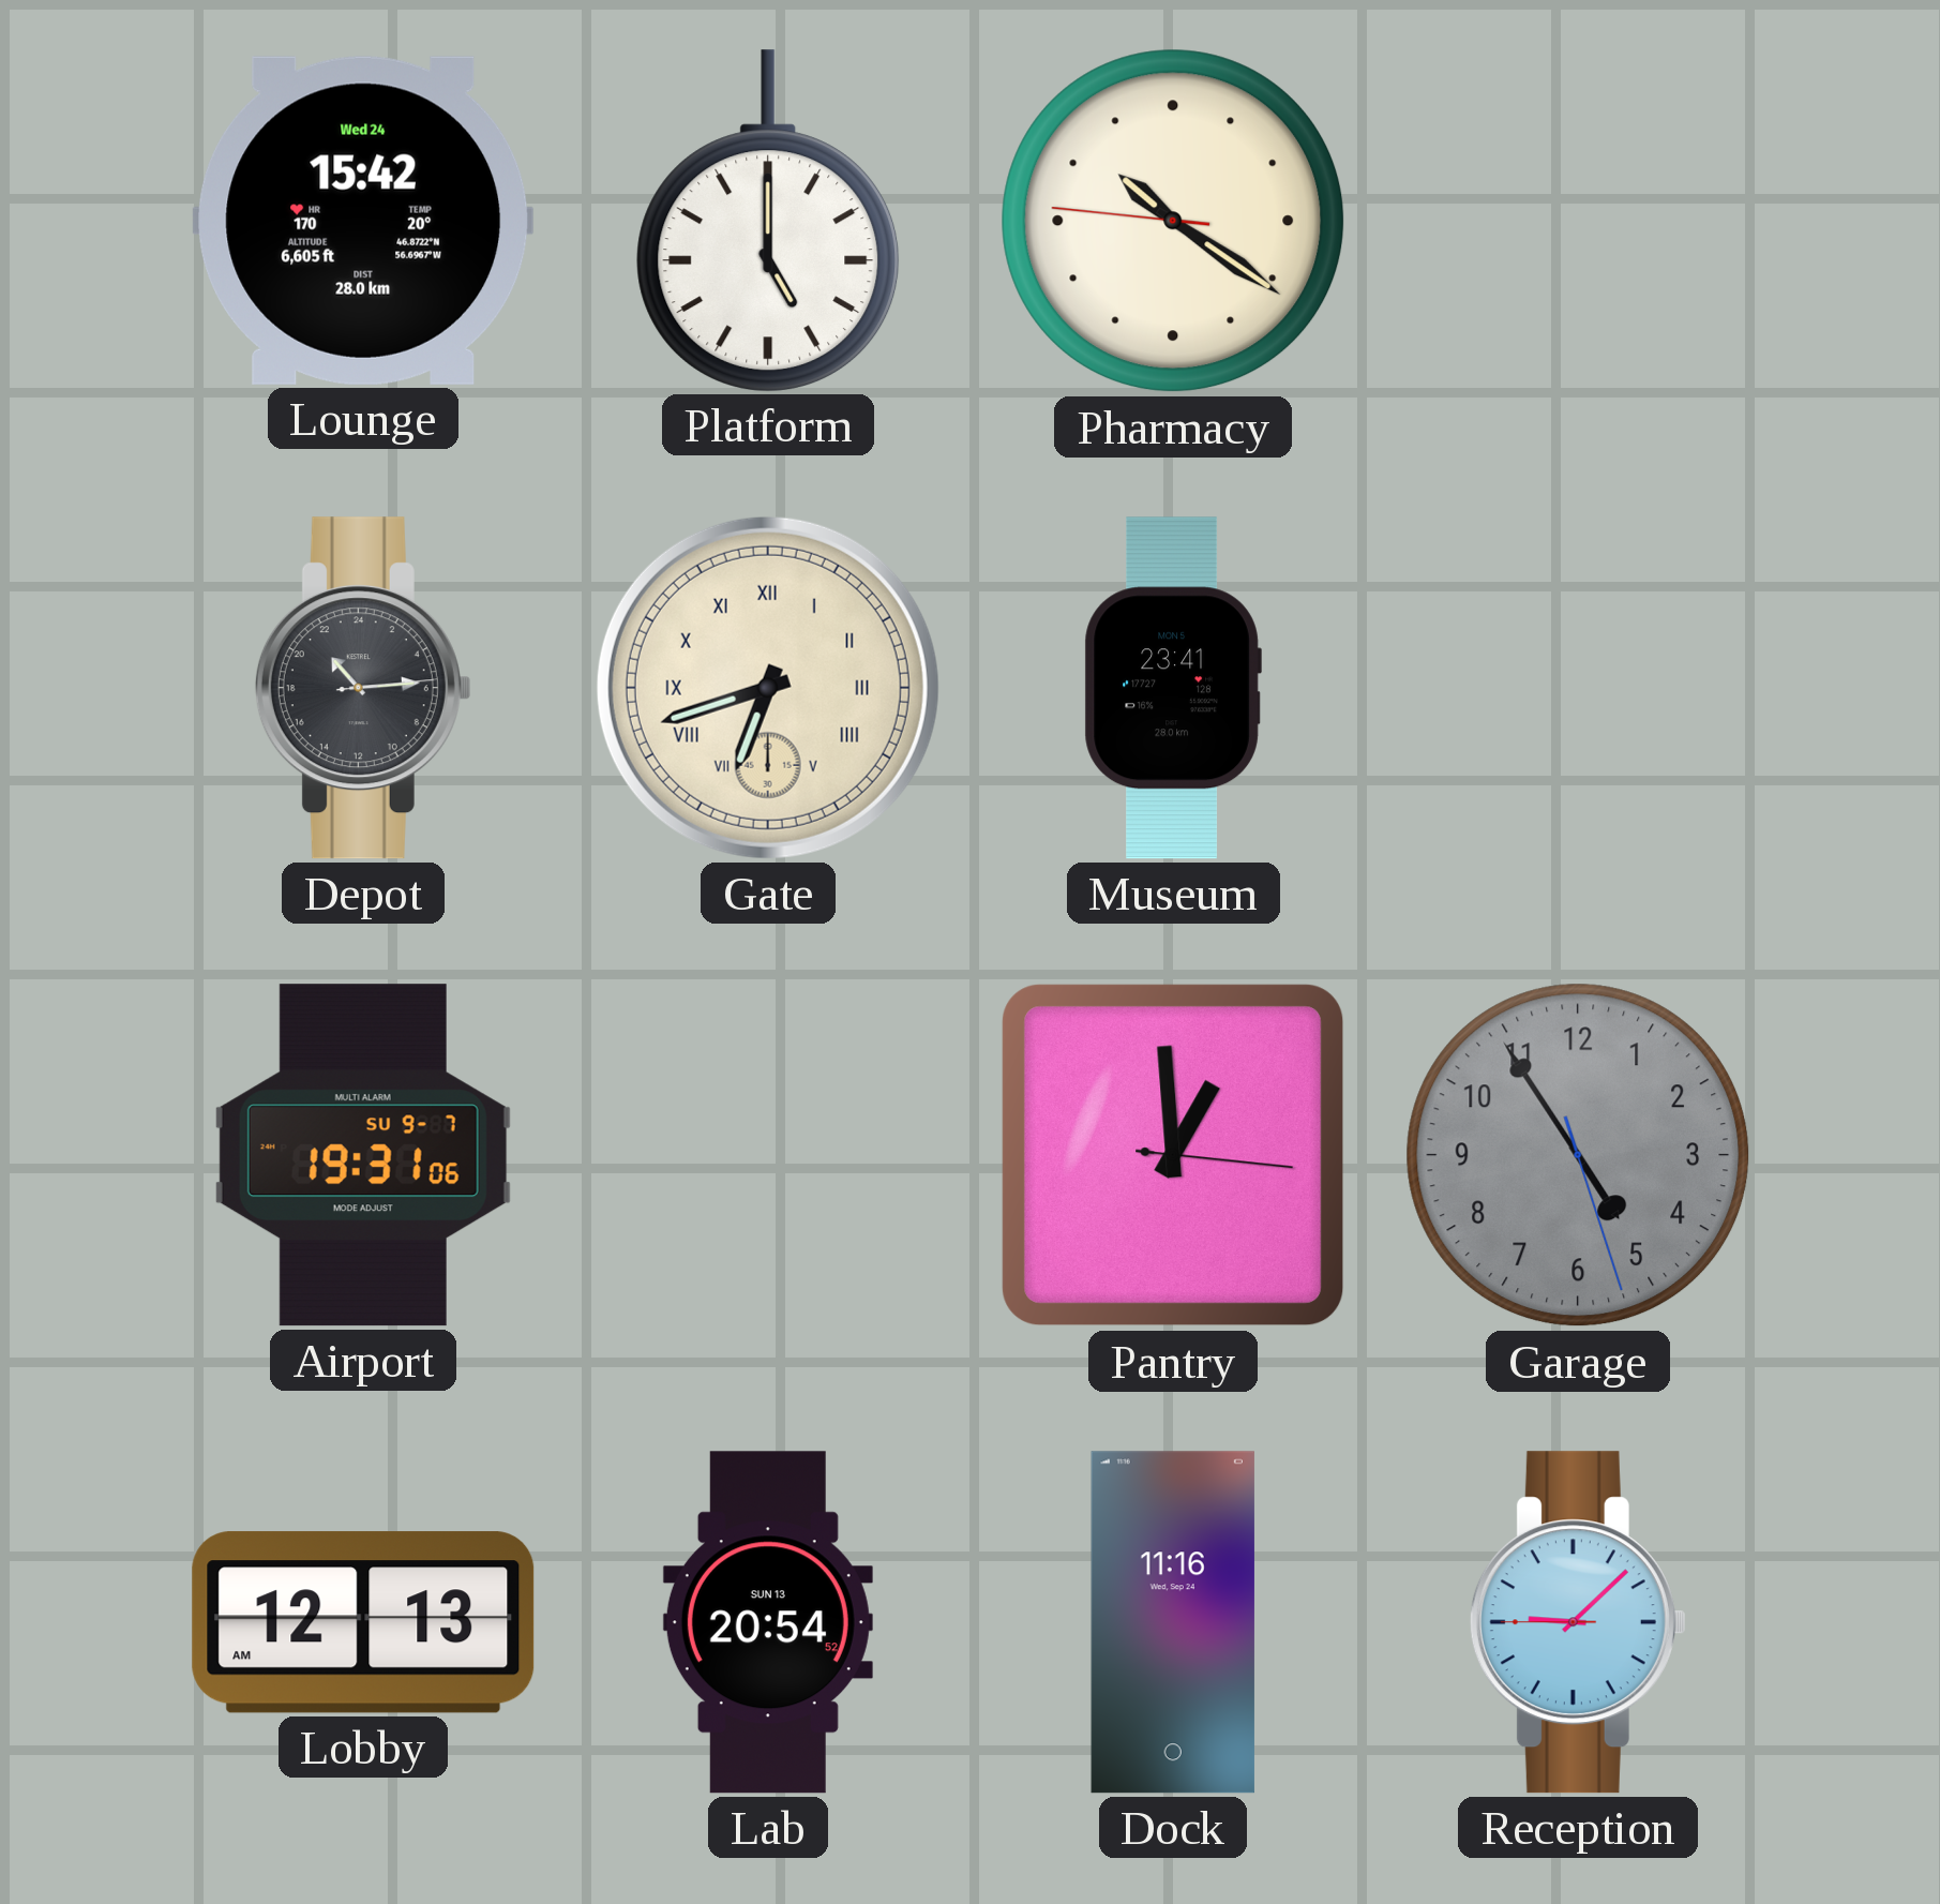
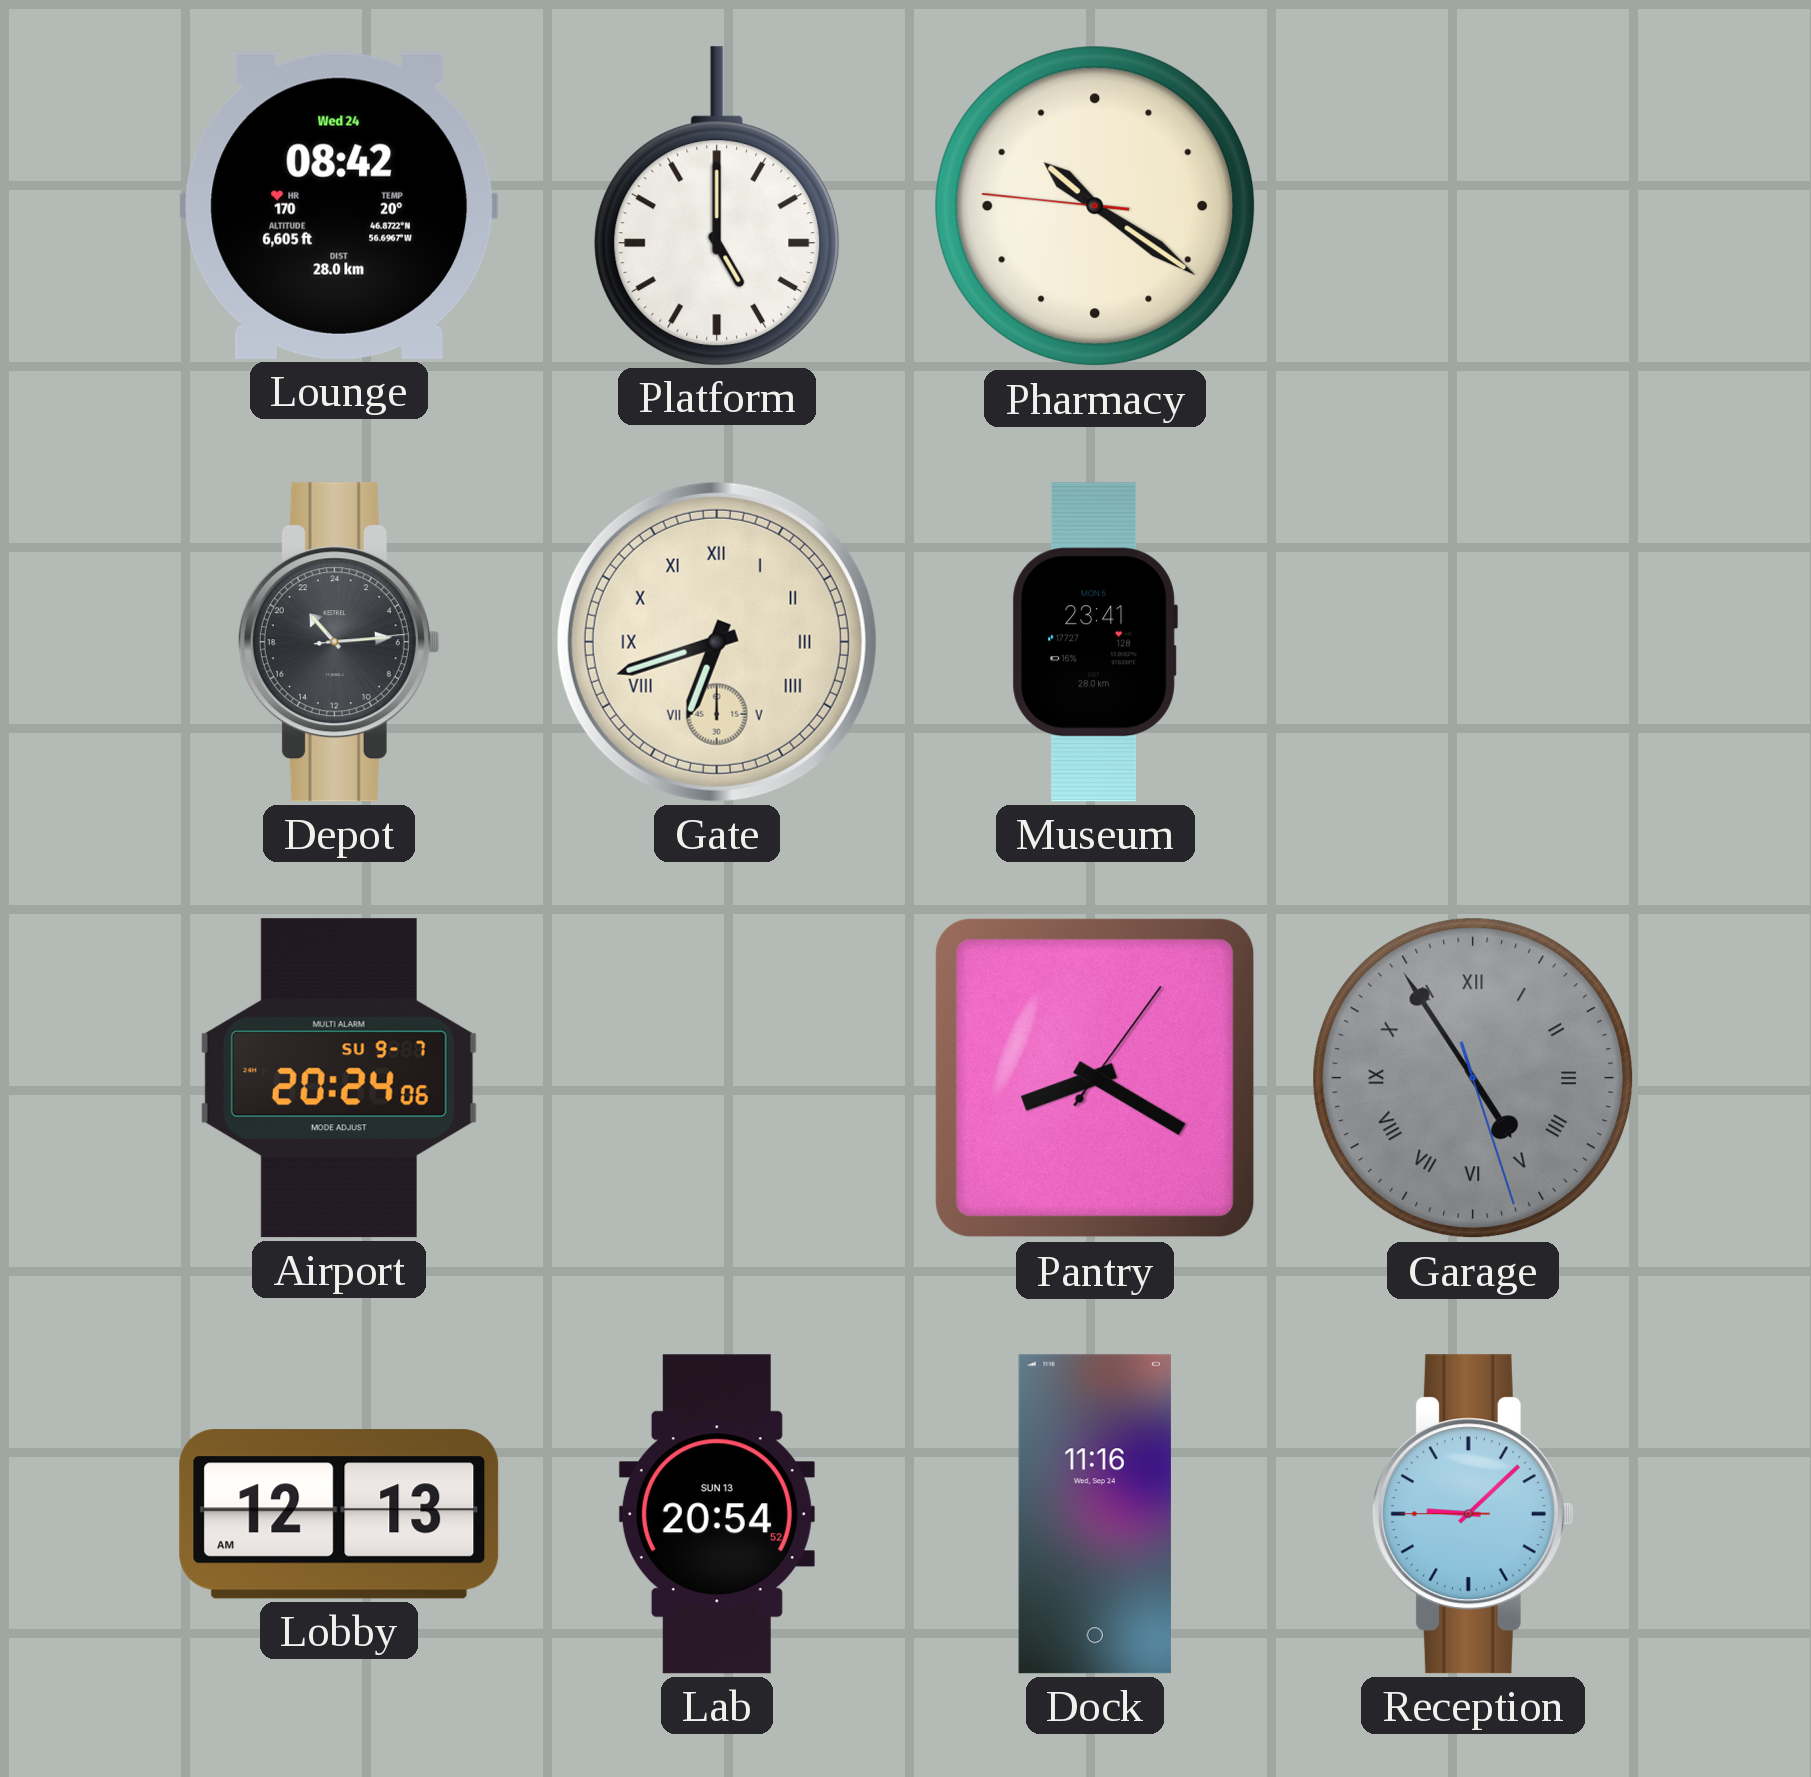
Lounge: 15:42 -> 08:42 (339, 206)
Airport: 19:31 -> 20:24 (339, 1078)
Pantry: 12:59 -> 8:20 (1095, 1078)
Garage numerals: Arabic -> Roman (1473, 1078)
